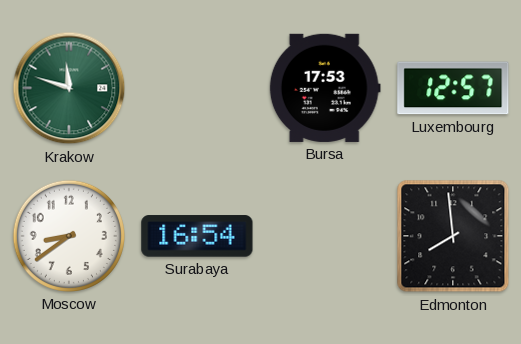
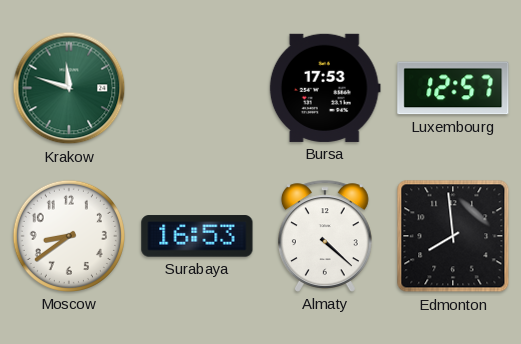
Surabaya: 16:54 -> 16:53 (197, 236)
Almaty: none -> 4:22 (325, 236)
